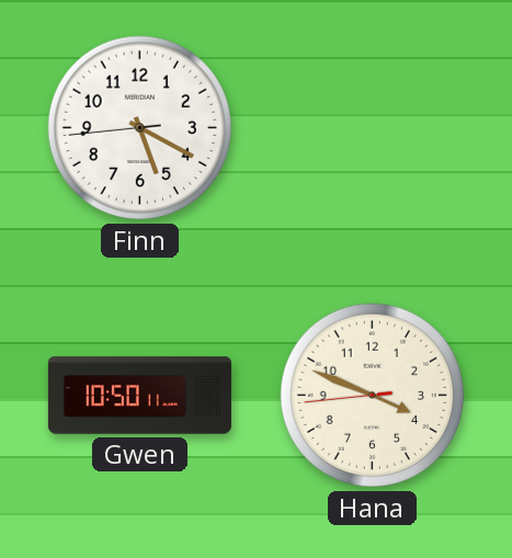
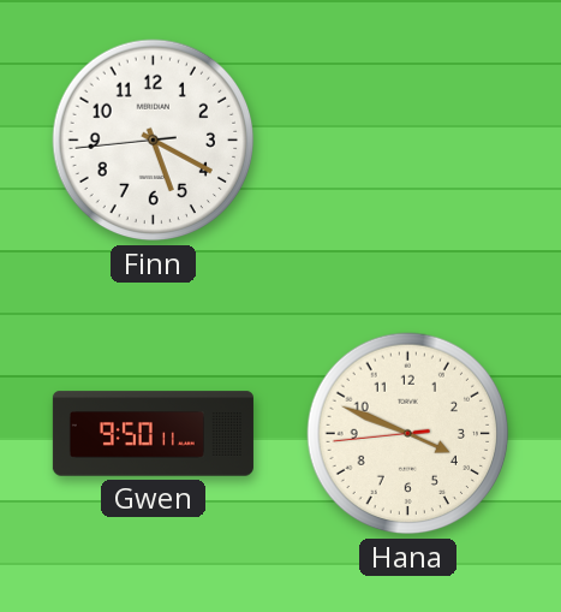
Gwen: 10:50 -> 9:50 (153, 434)
